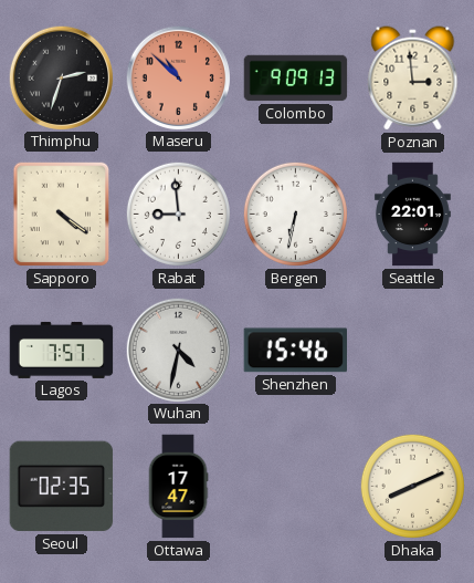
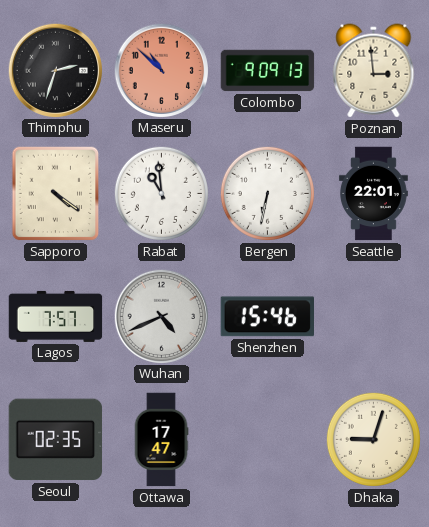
Rabat: 8:59 -> 10:59 (161, 193)
Wuhan: 4:32 -> 4:41 (161, 316)
Dhaka: 8:11 -> 9:03 (373, 439)
